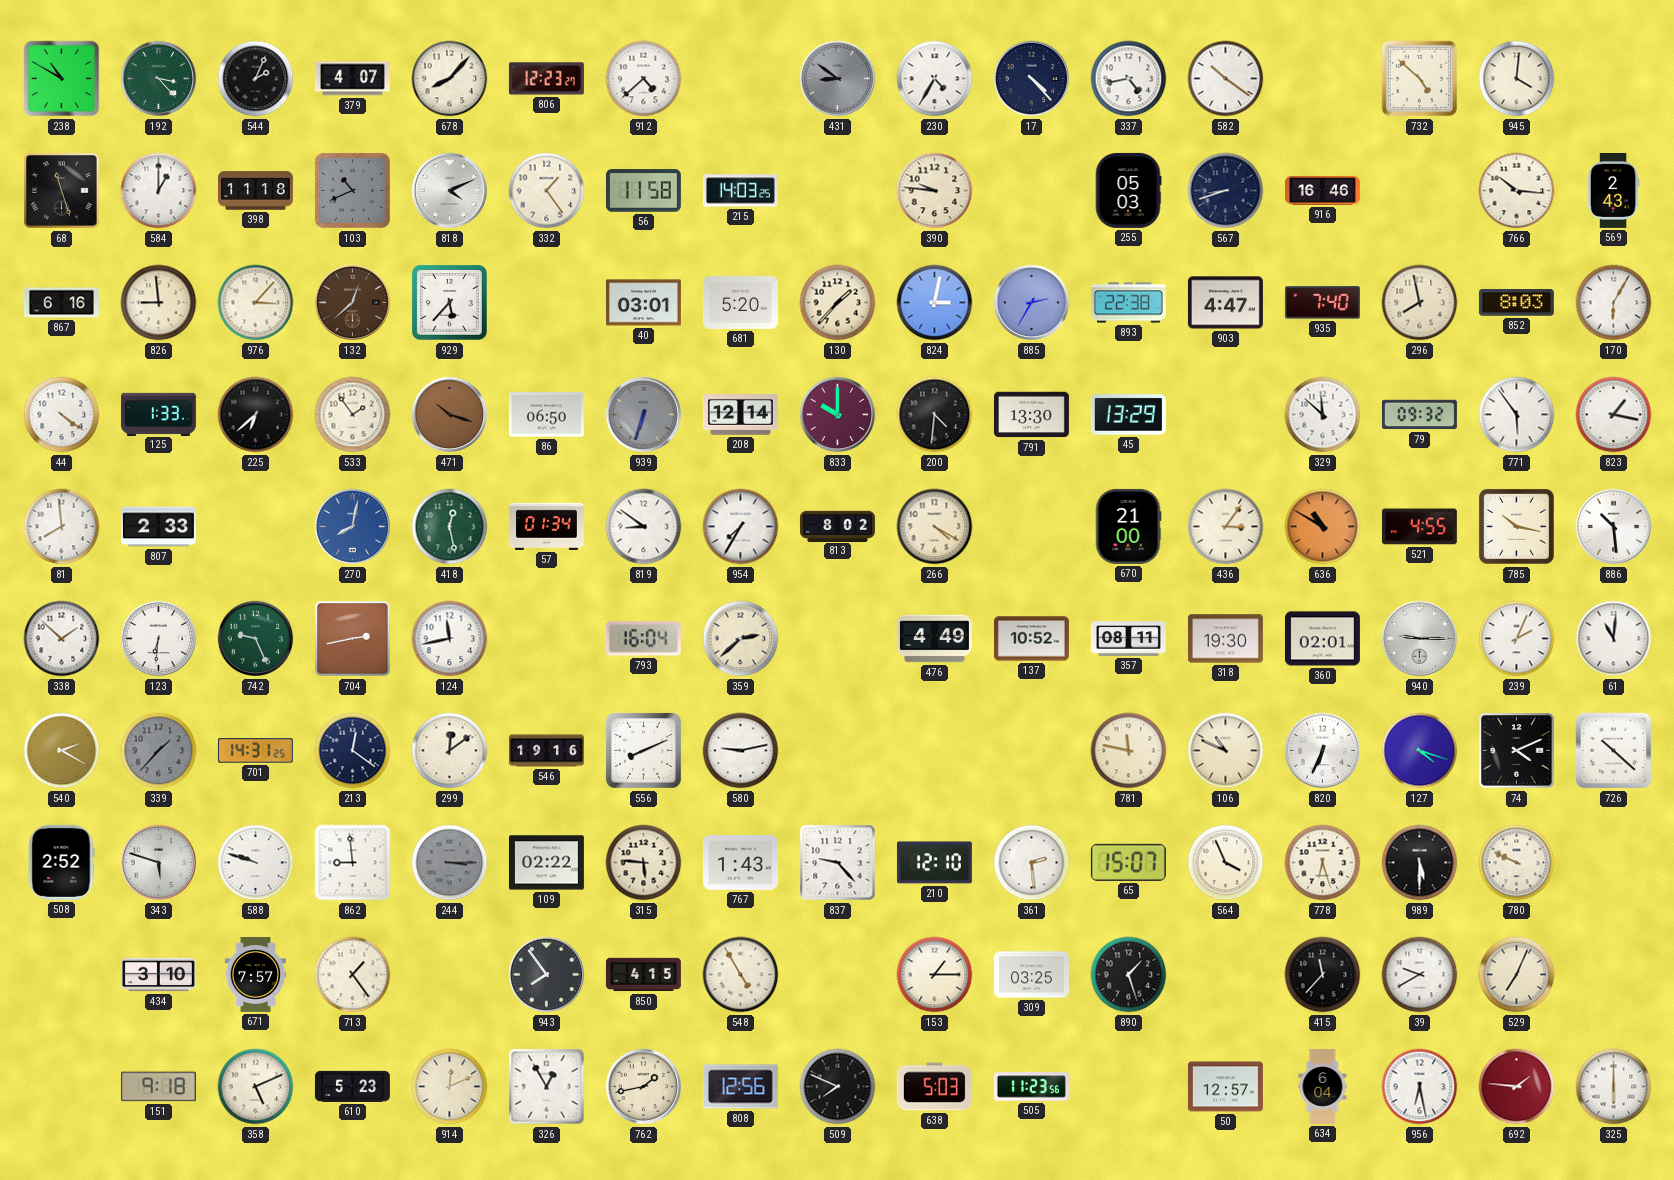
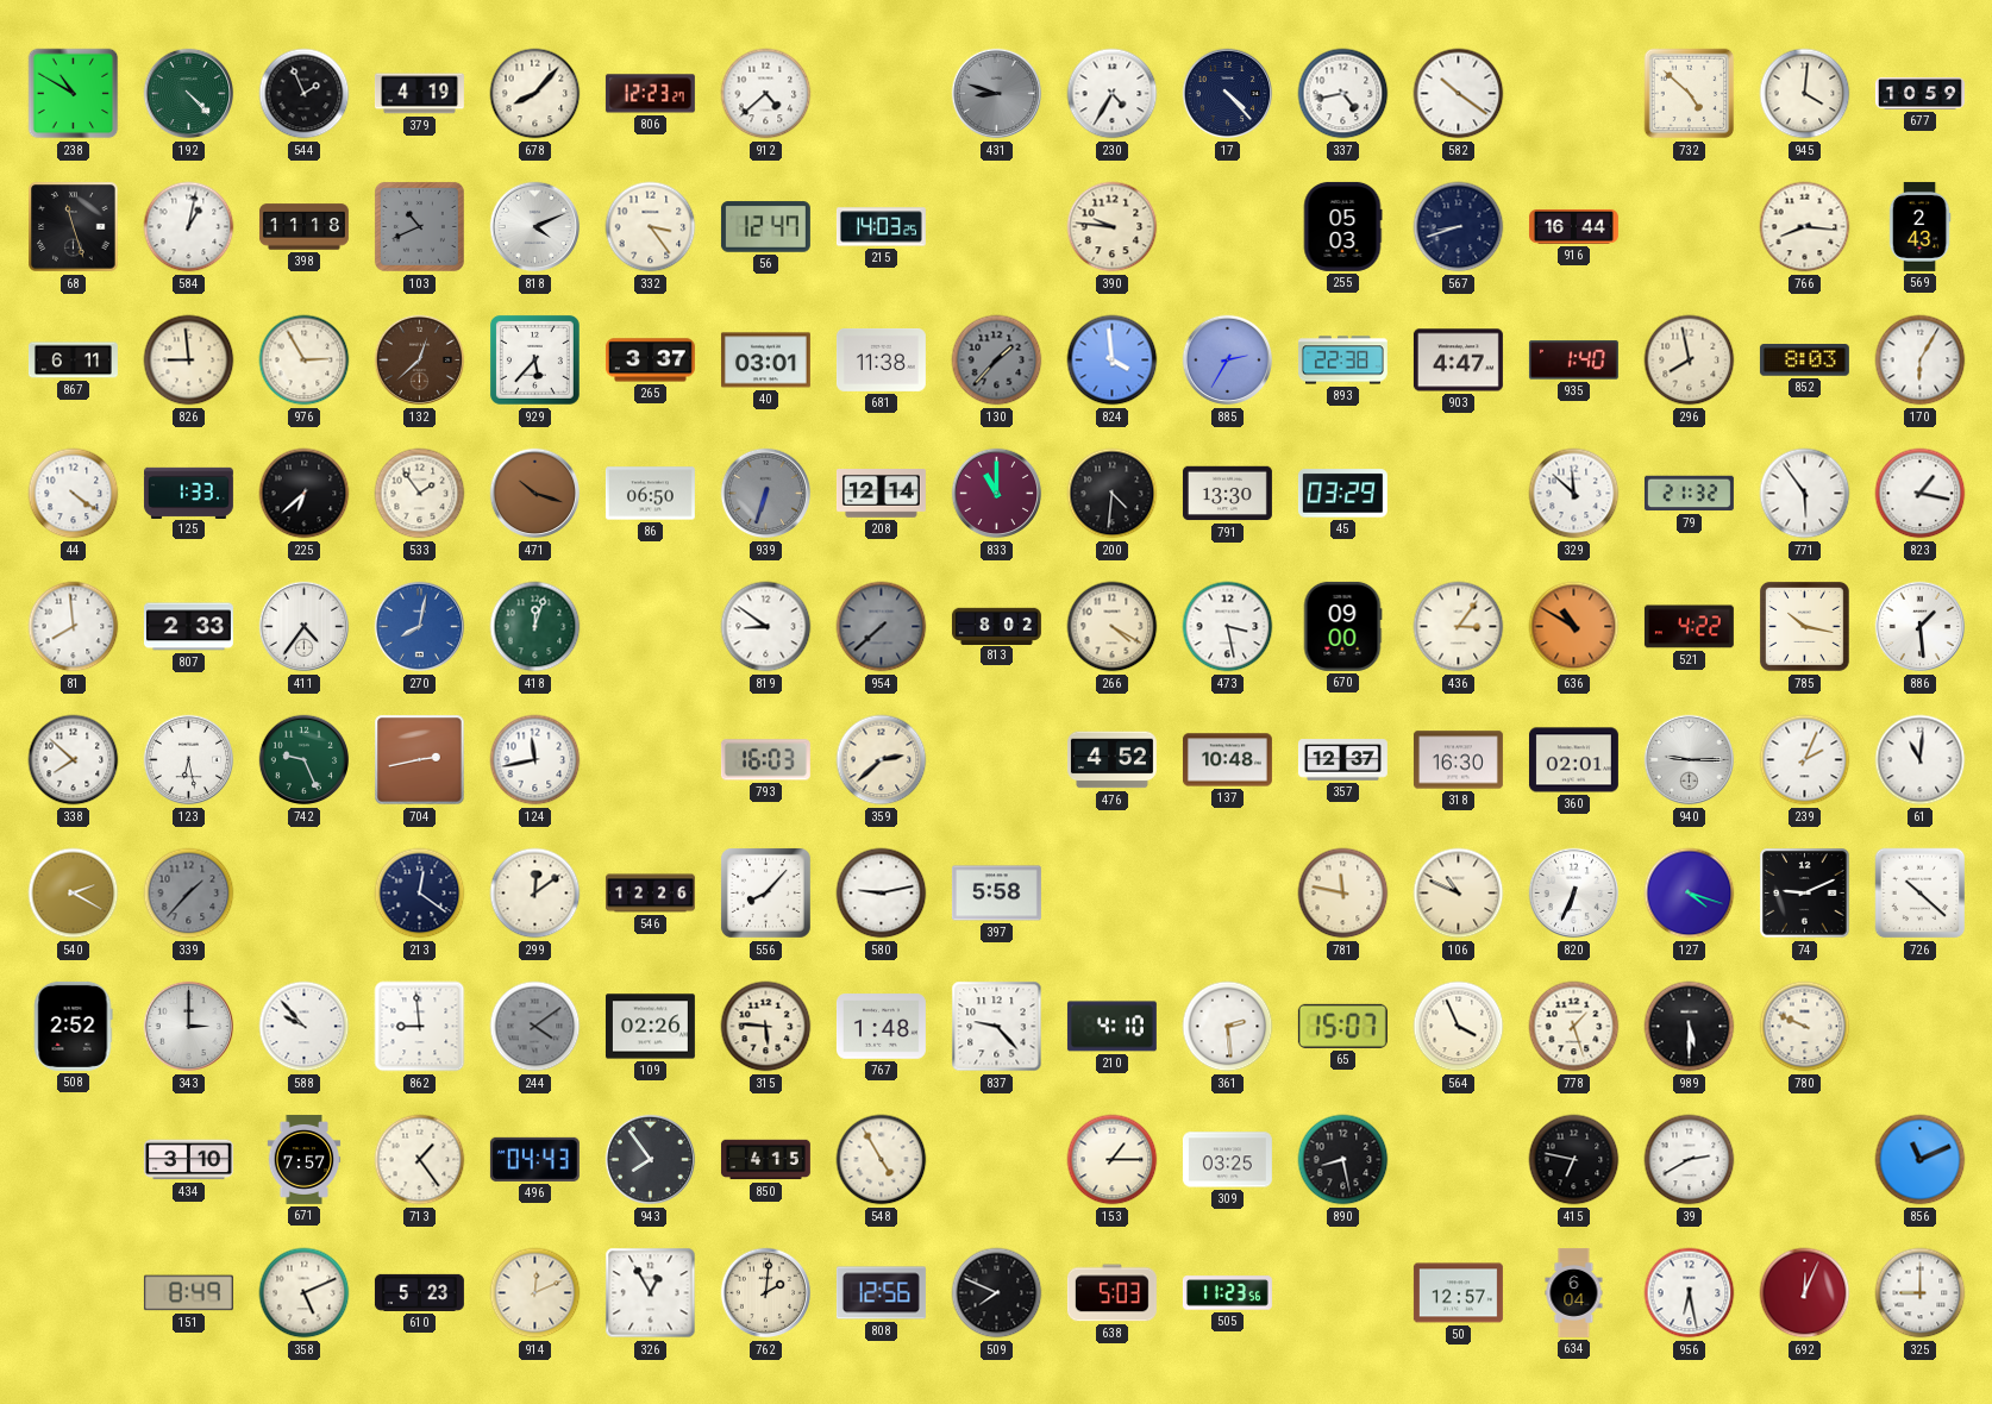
192: 3:23 -> 4:23 (189, 94)
544: 2:04 -> 1:56 (305, 94)
379: 4:07 -> 4:19 (419, 94)
431: 8:51 -> 8:48 (997, 94)
677: none -> 10:59 (1919, 94)
584: 1:00 -> 1:02 (189, 227)
332: 1:24 -> 3:24 (651, 227)
56: 11:58 -> 12:47 (765, 227)
916: 16:46 -> 16:44 (1573, 227)
766: 10:16 -> 8:16 (1805, 227)
867: 6:16 -> 6:11 (73, 361)
976: 3:07 -> 2:55 (305, 361)
265: none -> 3:37 (650, 361)
681: 5:20 -> 11:38 (881, 359)
130 dial: cream -> grey (997, 361)
824: 3:02 -> 3:59 (1113, 361)
935: 7:40 -> 1:40 (1573, 361)
833: 10:00 -> 11:00 (997, 494)
45: 13:29 -> 03:29 (1342, 494)
79: 09:32 -> 21:32 (1689, 494)
411: none -> 4:36 (305, 627)
418: 12:28 -> 12:03 (535, 627)
57: 01:34 -> none (546, 526)
954: 7:35 -> 7:38 (882, 627)
954 dial: white -> grey (882, 627)
473: none -> 3:28 (1228, 627)
670: 21:00 -> 09:00 (1342, 626)
521: 4:55 -> 4:22 (1689, 627)
886: 10:29 -> 1:29 (1921, 627)
338: 1:52 -> 7:52 (74, 760)
123: 6:31 -> 6:28 (189, 760)
793: 16:04 -> 16:03 (765, 760)
476: 4:49 -> 4:52 (1111, 760)
137: 10:52 -> 10:48 (1227, 760)
357: 08:11 -> 12:37 (1342, 760)
318: 19:30 -> 16:30 (1458, 760)
701: 14:31 -> none (255, 751)
546: 19:16 -> 12:26 (650, 894)
556: 8:11 -> 8:07 (765, 892)
397: none -> 5:58 (996, 894)
74: 4:11 -> 9:11 (1805, 894)
343: 5:48 -> 3:00 (189, 1027)
588: 9:48 -> 9:53 (305, 1027)
244: 3:15 -> 4:09 (535, 1027)
109: 02:22 -> 02:26 (650, 1027)
767: 1:43 -> 1:48 (881, 1027)
210: 12:10 -> 4:10 (1111, 1027)
778: 6:27 -> 1:27 (1574, 1027)
496: none -> 04:43 (534, 1159)
890: 1:27 -> 8:28 (1343, 1160)
415: 11:37 -> 6:47 (1574, 1160)
39: 9:40 -> 2:40 (1690, 1160)
529: 7:04 -> none (1517, 975)
856: none -> 11:11 (1921, 1160)
151: 9:18 -> 8:49 (188, 1293)
762: 1:43 -> 2:01 (766, 1293)
692: 1:46 -> 12:04 (1805, 1293)
325: 6:00 -> 9:00 (1921, 1293)
